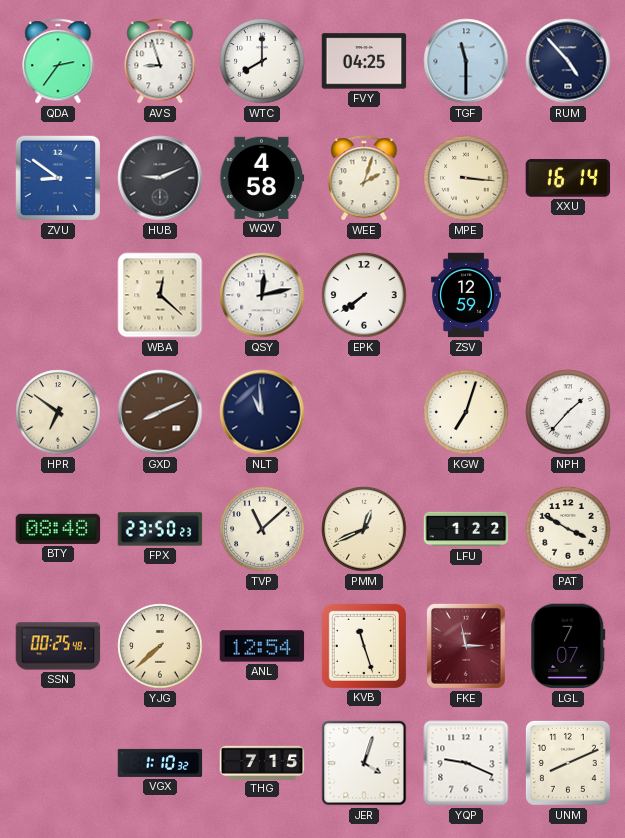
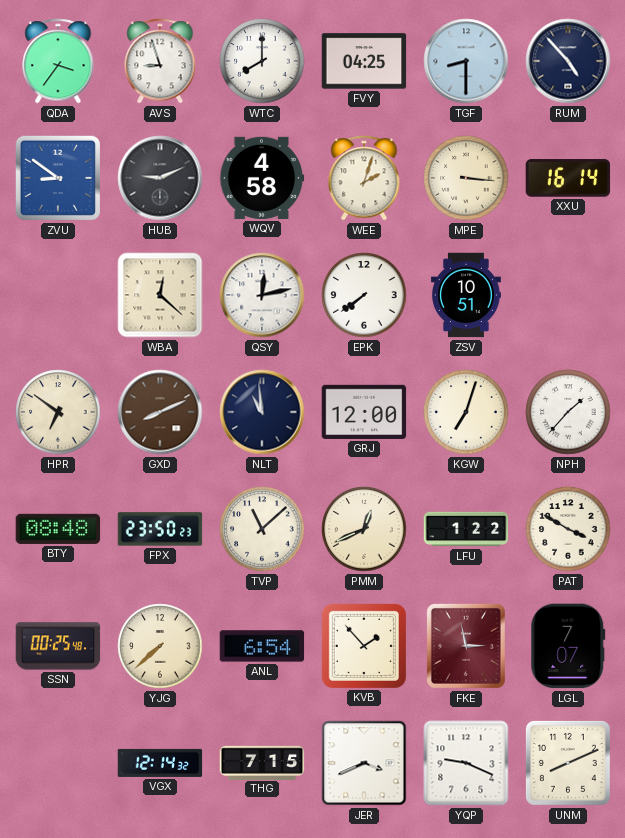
QDA: 2:36 -> 3:36 (58, 61)
TGF: 11:30 -> 8:30 (466, 61)
ZSV: 12:59 -> 10:51 (466, 295)
GRJ: none -> 12:00 (364, 412)
ANL: 12:54 -> 6:54 (262, 646)
KVB: 11:27 -> 1:53 (364, 646)
VGX: 1:10 -> 12:14 (160, 763)
JER: 4:03 -> 3:41 (364, 763)
